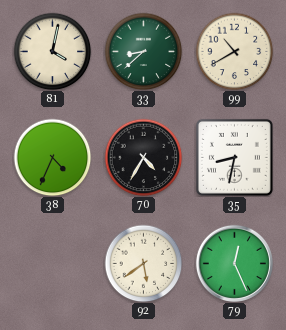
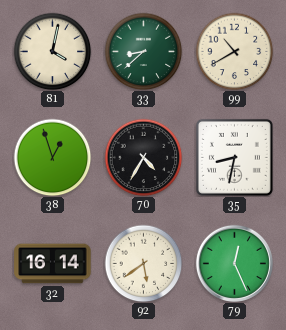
38: 4:34 -> 12:57 (52, 157)
32: none -> 16:14 (53, 264)
